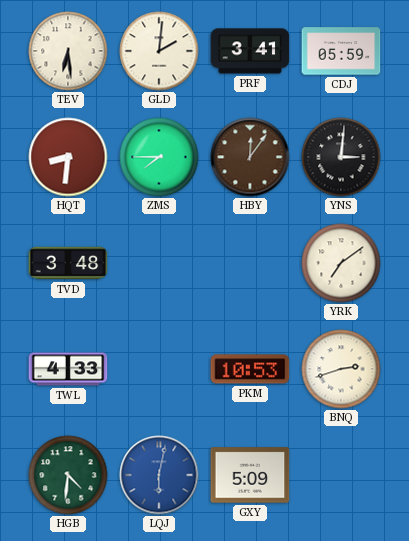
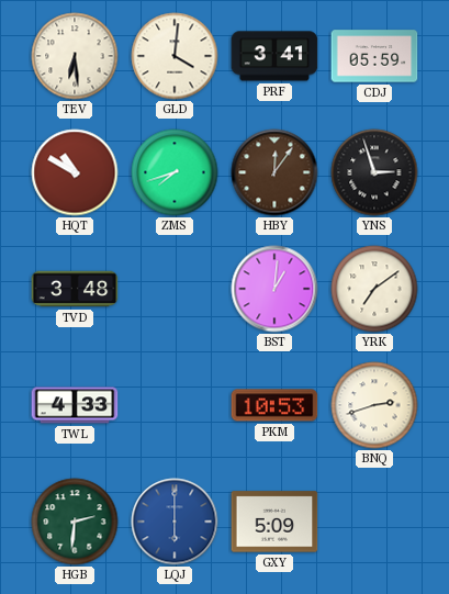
GLD: 2:01 -> 4:01 (175, 56)
HQT: 8:31 -> 10:50 (75, 172)
ZMS: 7:45 -> 7:42 (175, 172)
YNS: 3:01 -> 2:57 (374, 172)
BST: none -> 1:01 (274, 289)
HGB: 4:31 -> 2:31 (75, 522)
LQJ: 6:02 -> 6:00 (175, 522)
